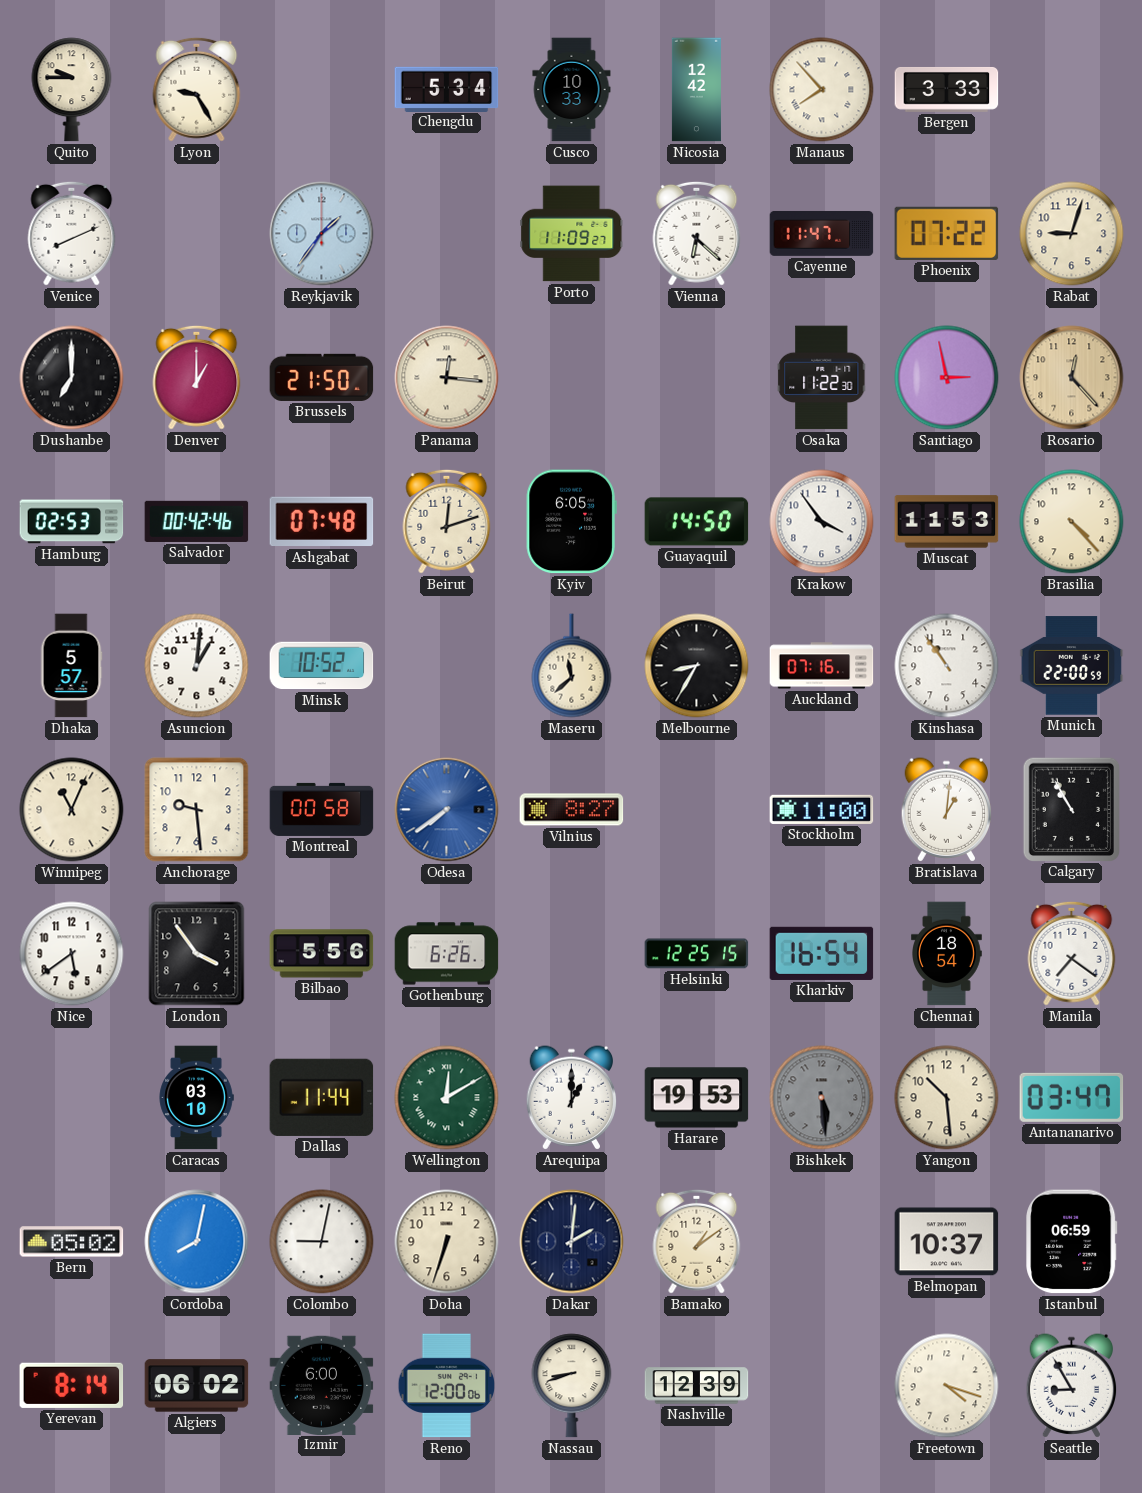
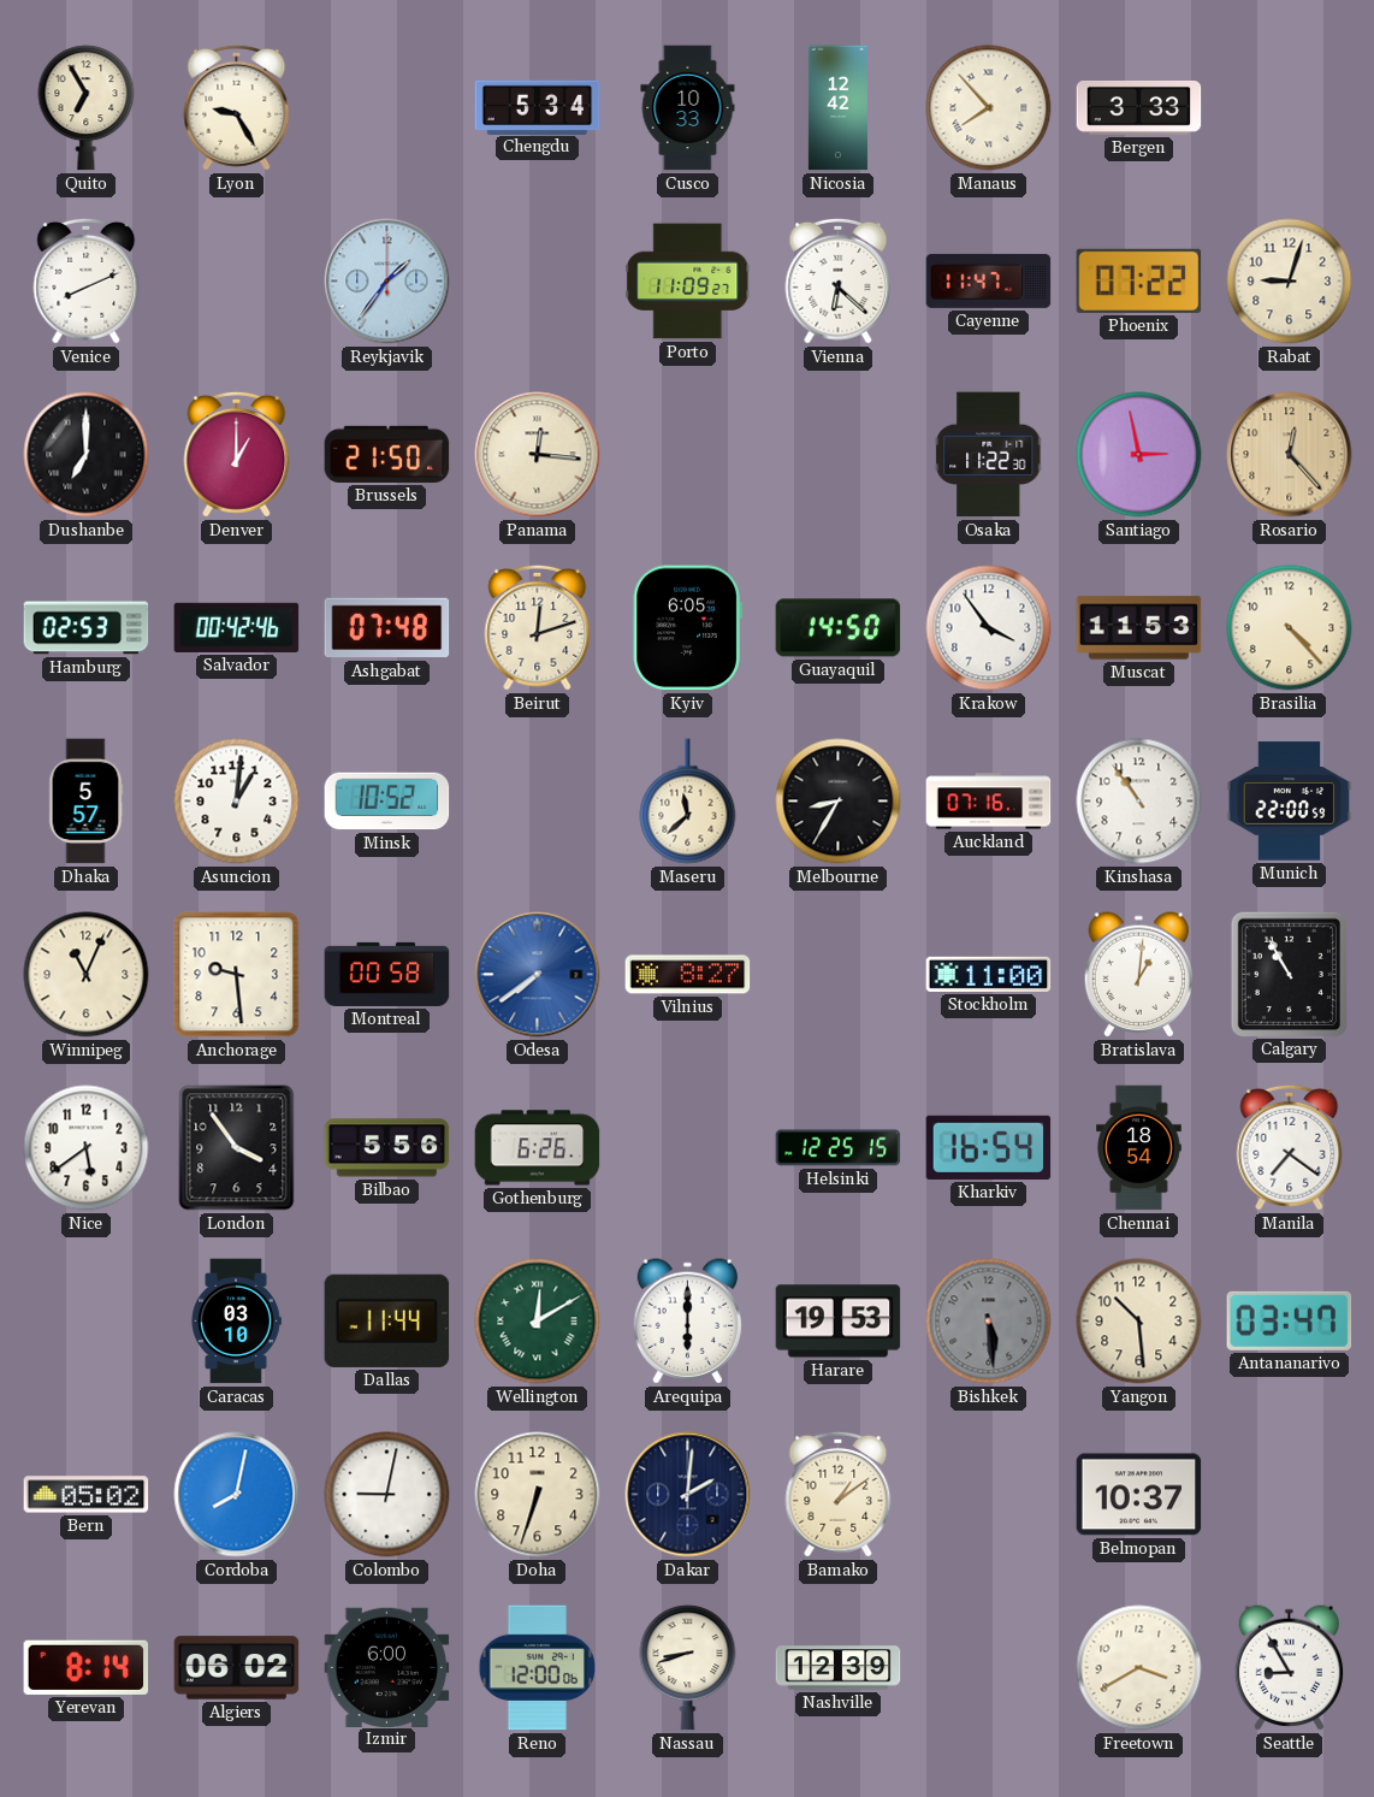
Quito: 9:45 -> 6:55 (87, 108)
Arequipa: 1:00 -> 6:00 (688, 1322)
Istanbul: 06:59 -> none (1072, 1242)
Freetown: 4:18 -> 3:40 (1139, 1668)
